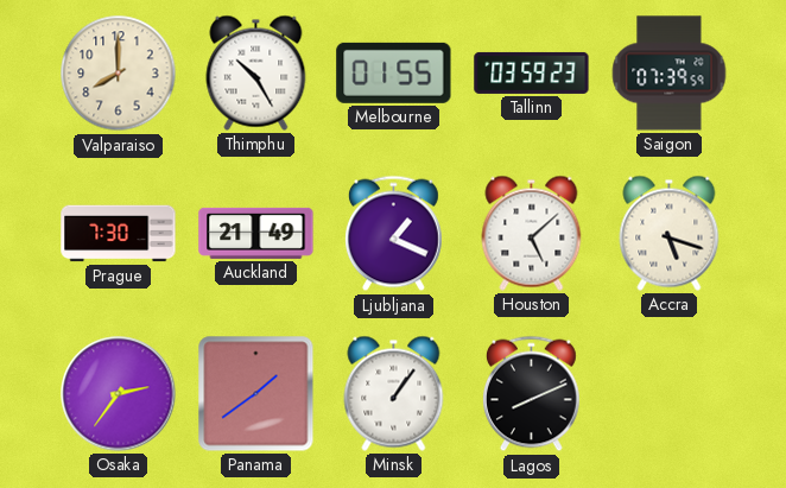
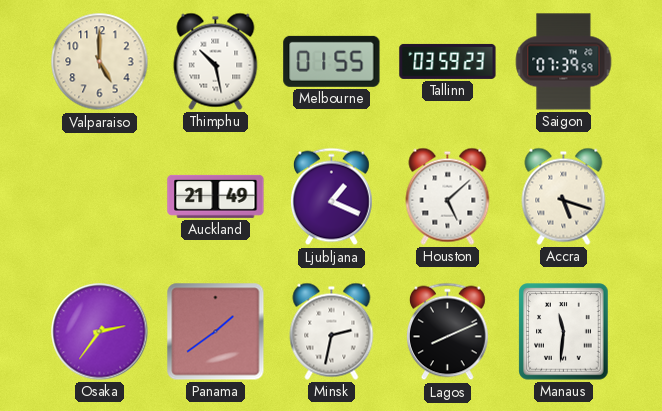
Valparaiso: 8:00 -> 5:00 (100, 62)
Thimphu: 10:25 -> 10:28 (216, 61)
Prague: 7:30 -> none (119, 234)
Minsk: 1:06 -> 2:32 (332, 331)
Manaus: none -> 11:31 (564, 332)
